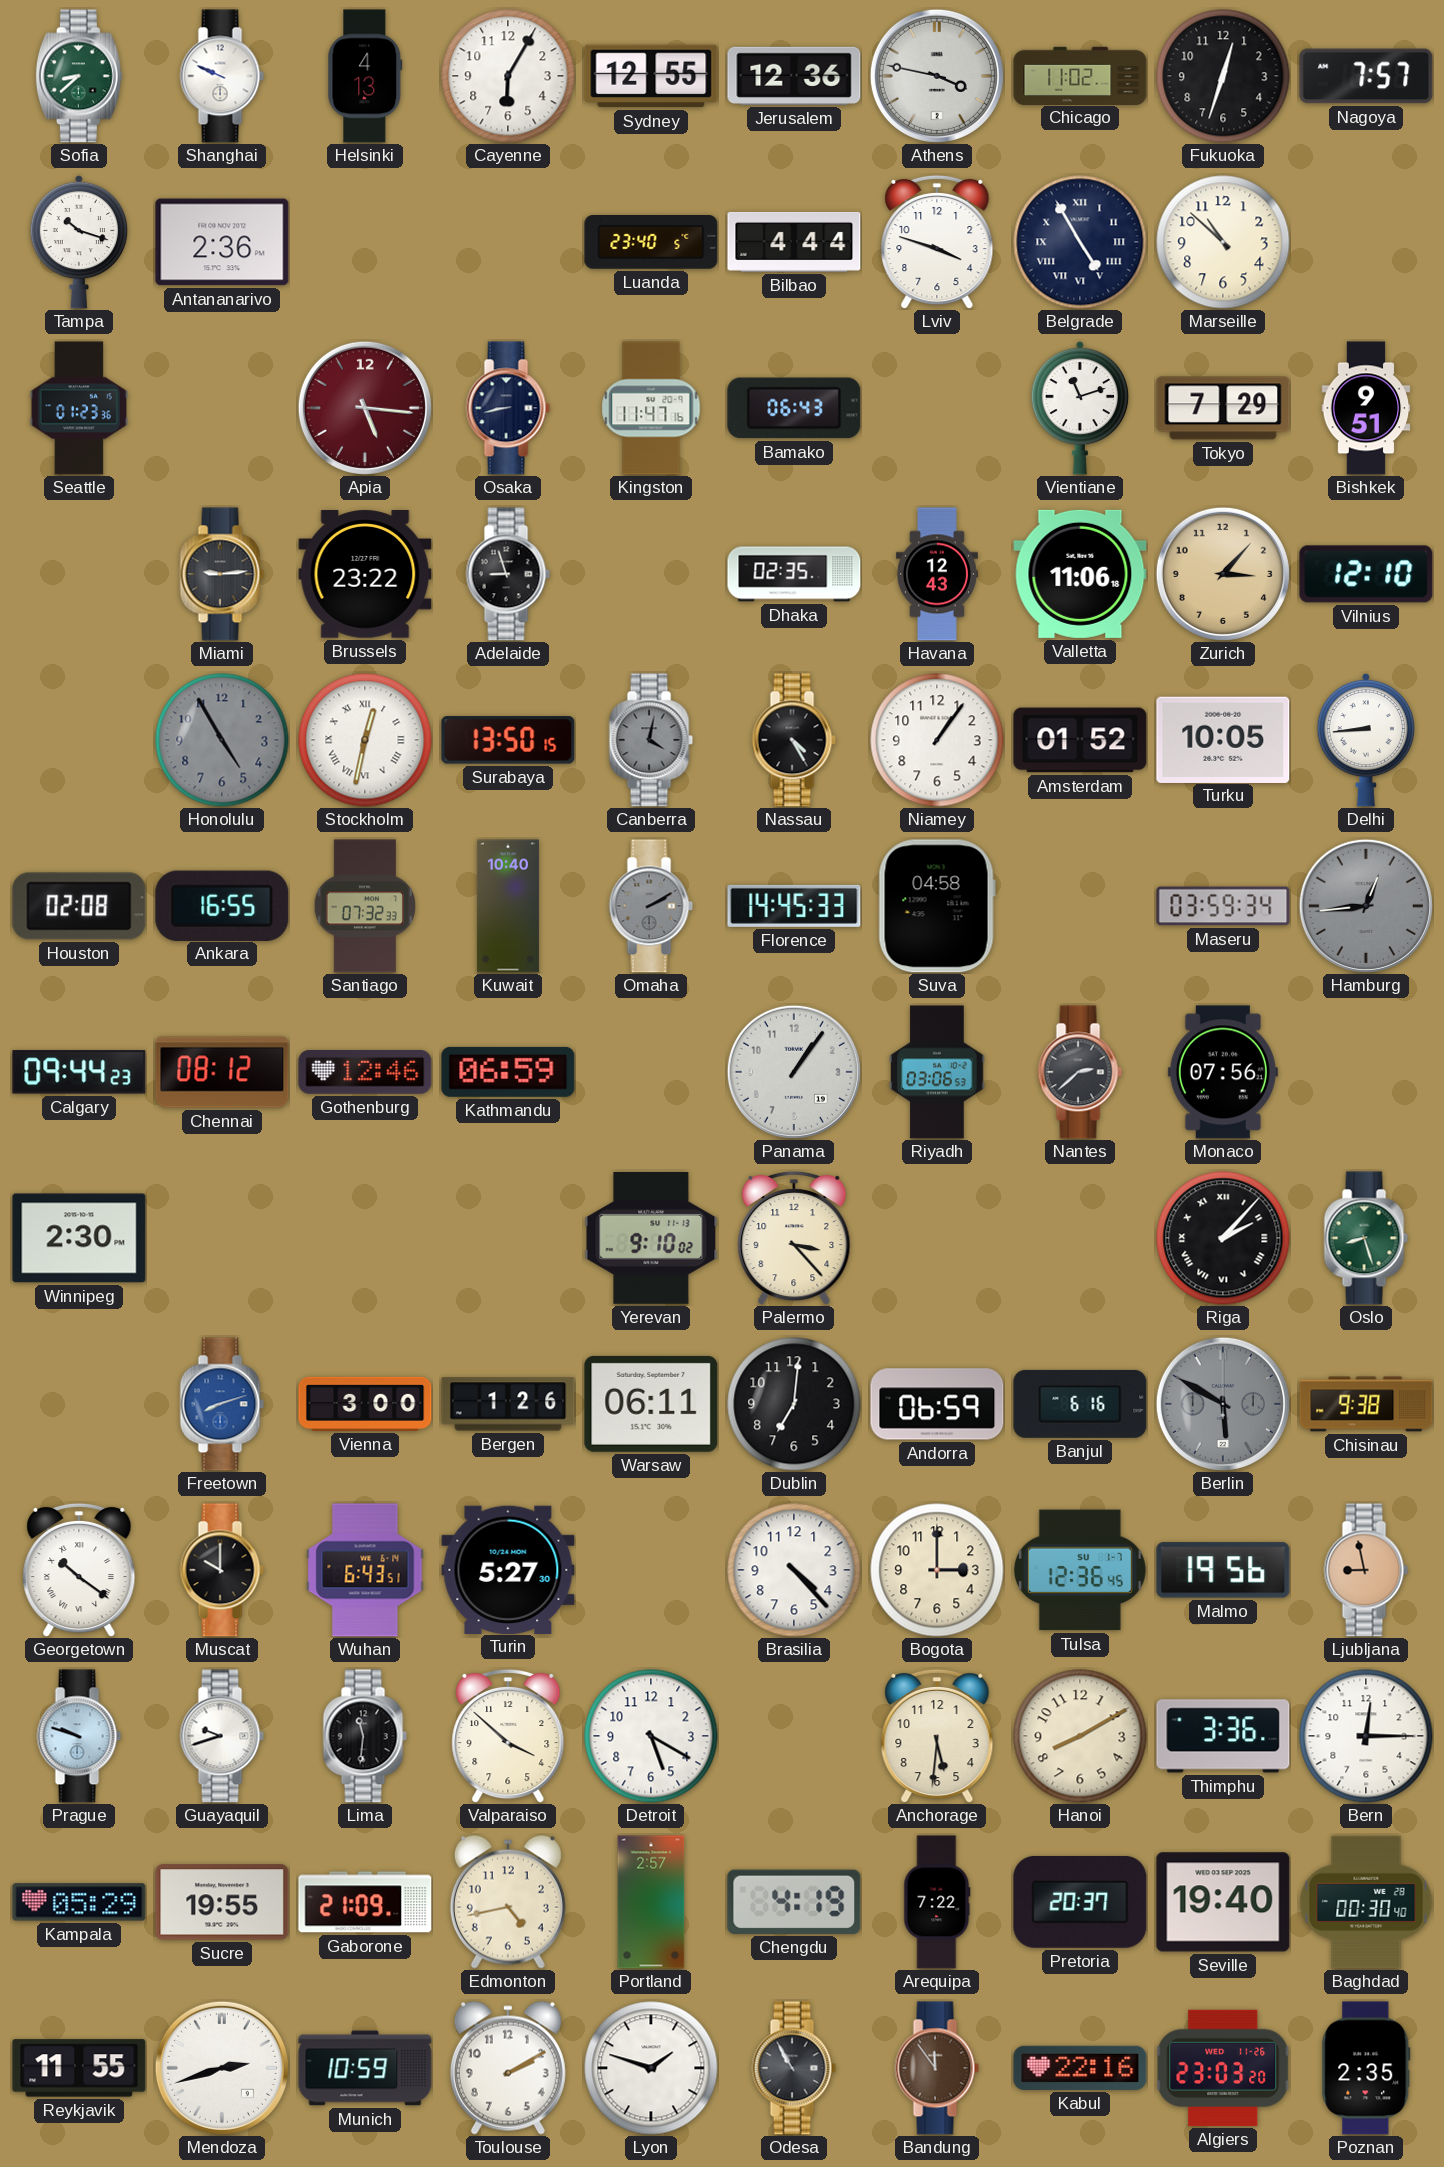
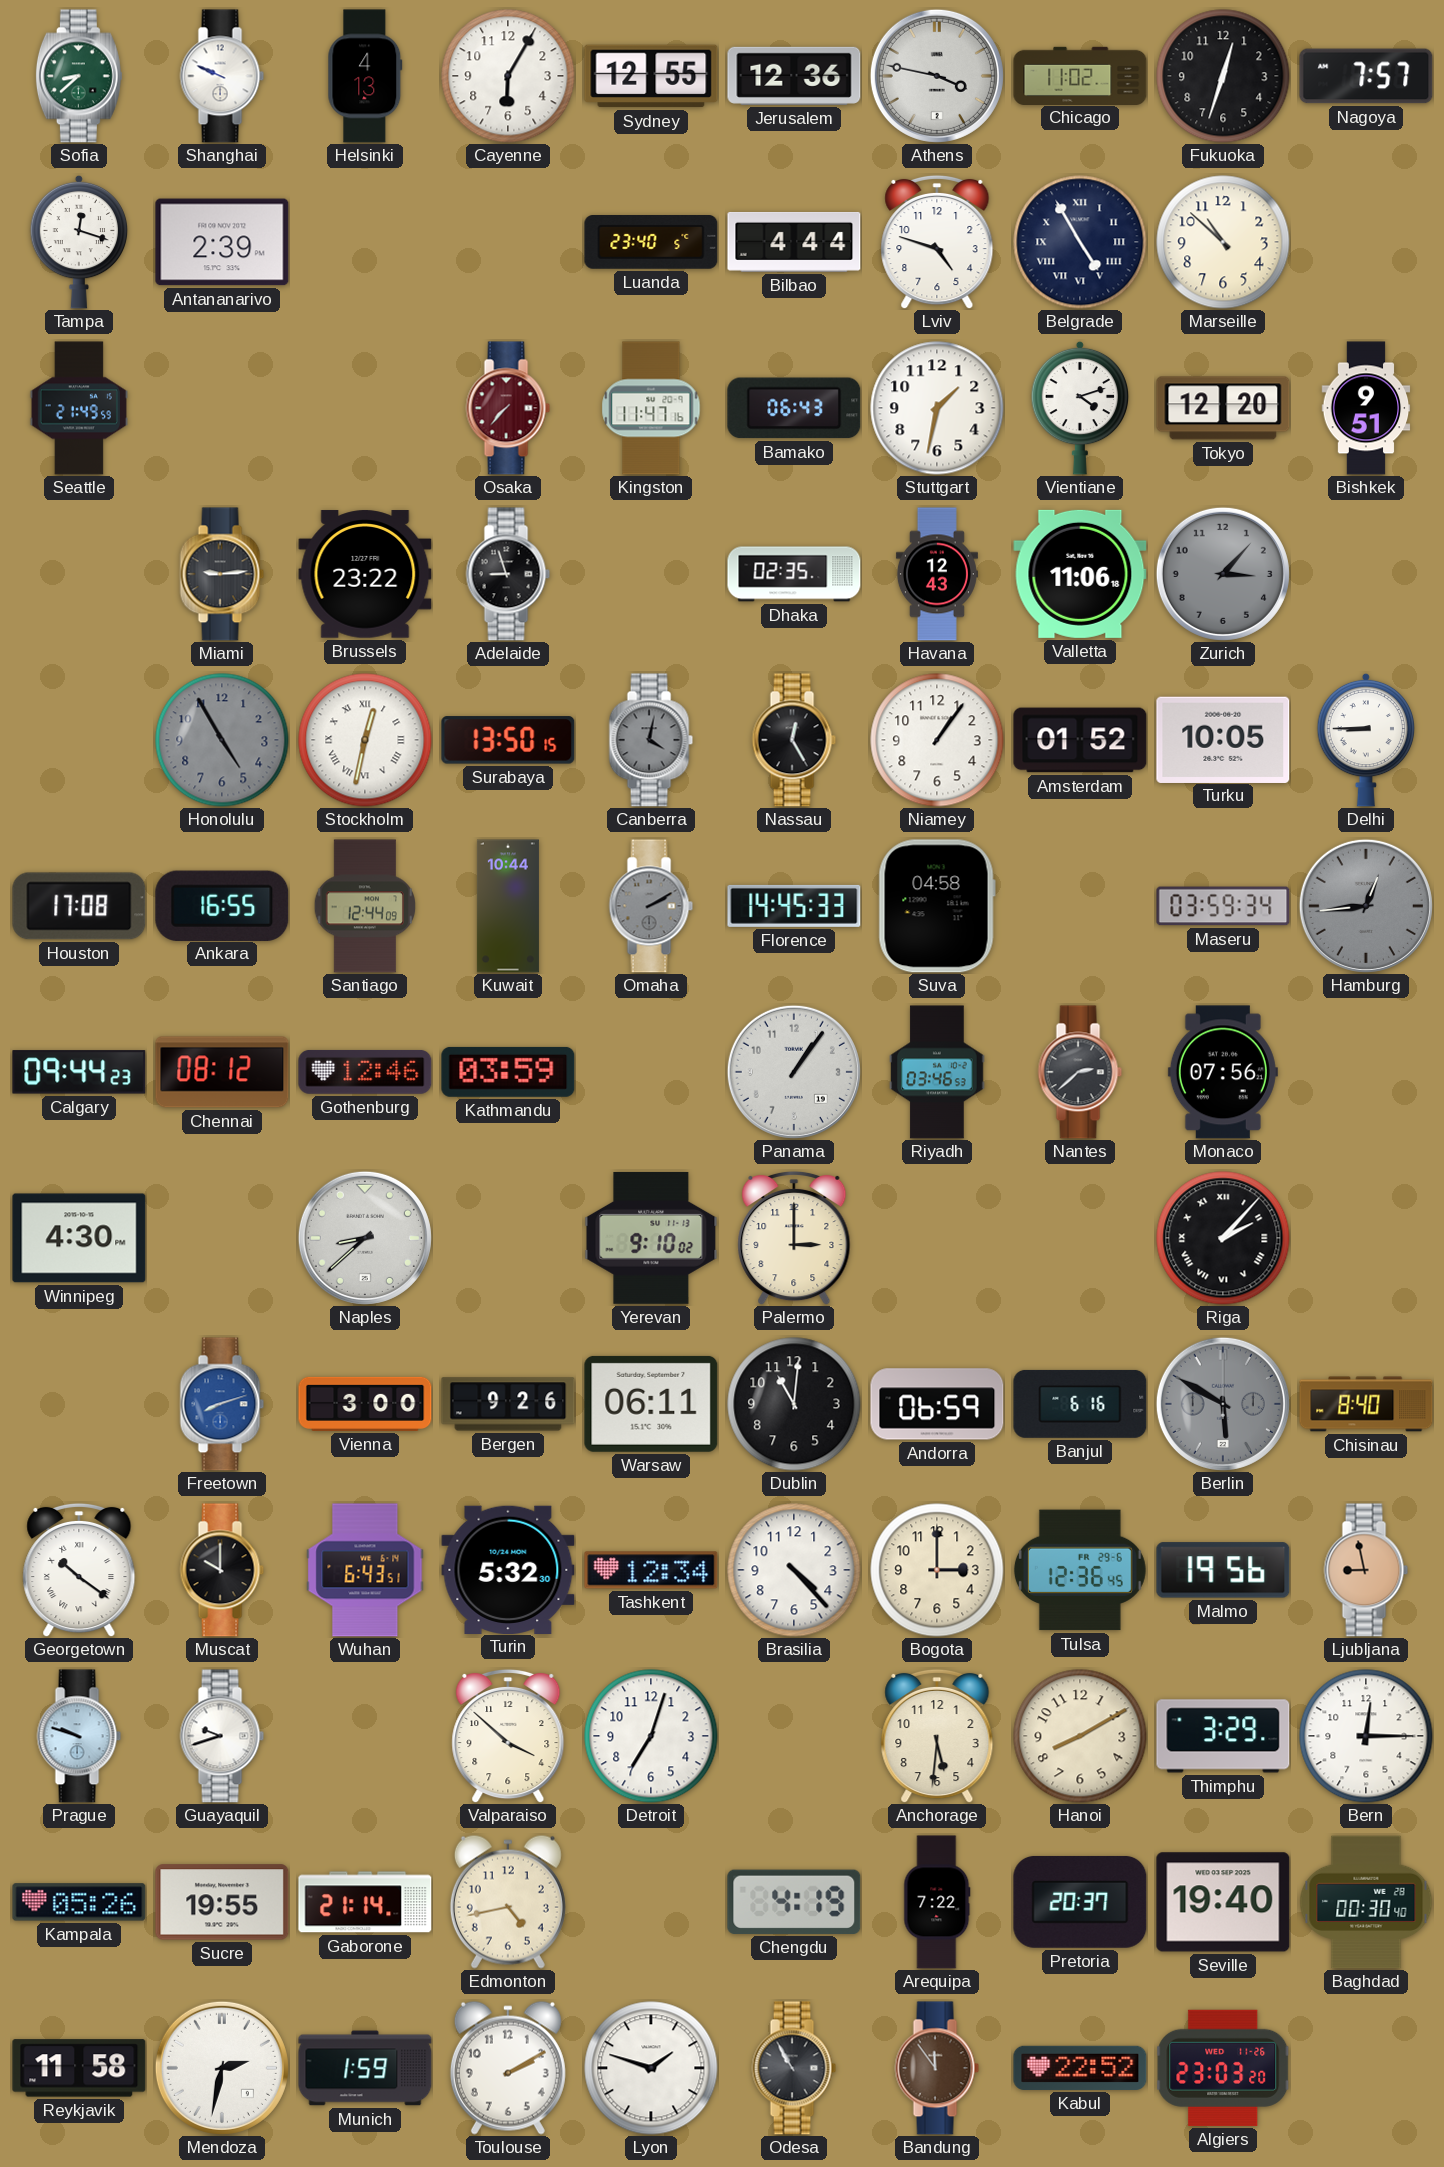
Tampa: 10:18 -> 12:18 (79, 242)
Antananarivo: 2:36 -> 2:39 (222, 242)
Lviv: 3:48 -> 4:48 (937, 242)
Seattle: 01:23 -> 21:49 (79, 408)
Apia: 5:16 -> none (365, 408)
Osaka: 8:43 -> 7:37 (508, 408)
Osaka dial: navy -> burgundy (508, 408)
Stuttgart: none -> 1:32 (937, 408)
Vientiane: 11:12 -> 4:12 (1080, 408)
Tokyo: 7:29 -> 12:20 (1223, 408)
Zurich dial: champagne -> grey (1223, 574)
Vilnius: 12:10 -> none (1366, 574)
Nassau: 4:25 -> 12:25 (794, 740)
Delhi: 8:44 -> 8:45 (1366, 740)
Houston: 02:08 -> 17:08 (79, 906)
Santiago: 07:32 -> 12:44 (364, 906)
Kuwait: 10:40 -> 10:44 (508, 906)
Kathmandu: 06:59 -> 03:59 (508, 1072)
Riyadh: 03:06 -> 03:46 (937, 1072)
Winnipeg: 2:30 -> 4:30 (79, 1238)
Naples: none -> 8:38 (365, 1238)
Palermo: 3:23 -> 3:00 (794, 1238)
Oslo: 8:27 -> none (1366, 1238)
Bergen: 1:26 -> 9:26 (508, 1404)
Dublin: 7:01 -> 11:01 (794, 1404)
Chisinau: 9:38 -> 8:40 (1366, 1404)
Turin: 5:27 -> 5:32 (508, 1569)
Tashkent: none -> 12:34 (651, 1570)
Tulsa date: SU 1-7 -> FR 29-6 (1080, 1570)
Lima: 11:31 -> none (365, 1736)
Detroit: 5:20 -> 7:03 (651, 1736)
Thimphu: 3:36 -> 3:29 (1223, 1736)
Kampala: 05:29 -> 05:26 (79, 1902)
Gaborone: 21:09 -> 21:14 (365, 1902)
Portland: 2:57 -> none (651, 1902)
Reykjavik: 11:55 -> 11:58 (79, 2068)
Mendoza: 2:42 -> 2:32 (222, 2068)
Munich: 10:59 -> 1:59 (365, 2068)
Kabul: 22:16 -> 22:52 (1080, 2068)
Poznan: 2:35 -> none (1366, 2068)
